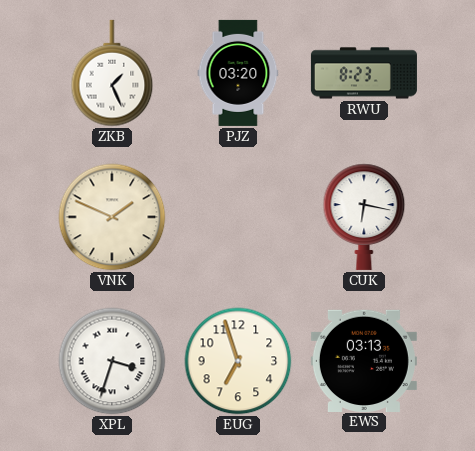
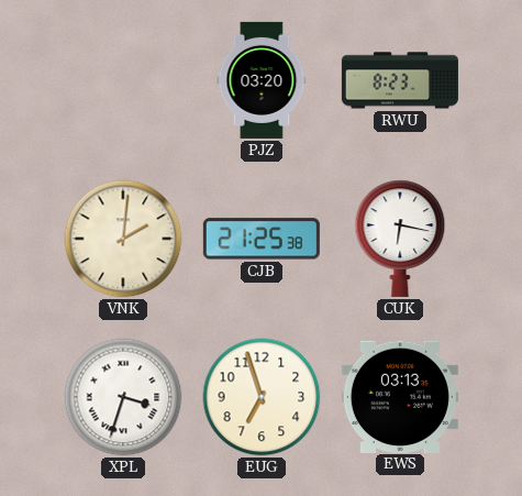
ZKB: 1:26 -> none (112, 73)
VNK: 1:49 -> 2:01 (123, 239)
CJB: none -> 21:25 (262, 239)
